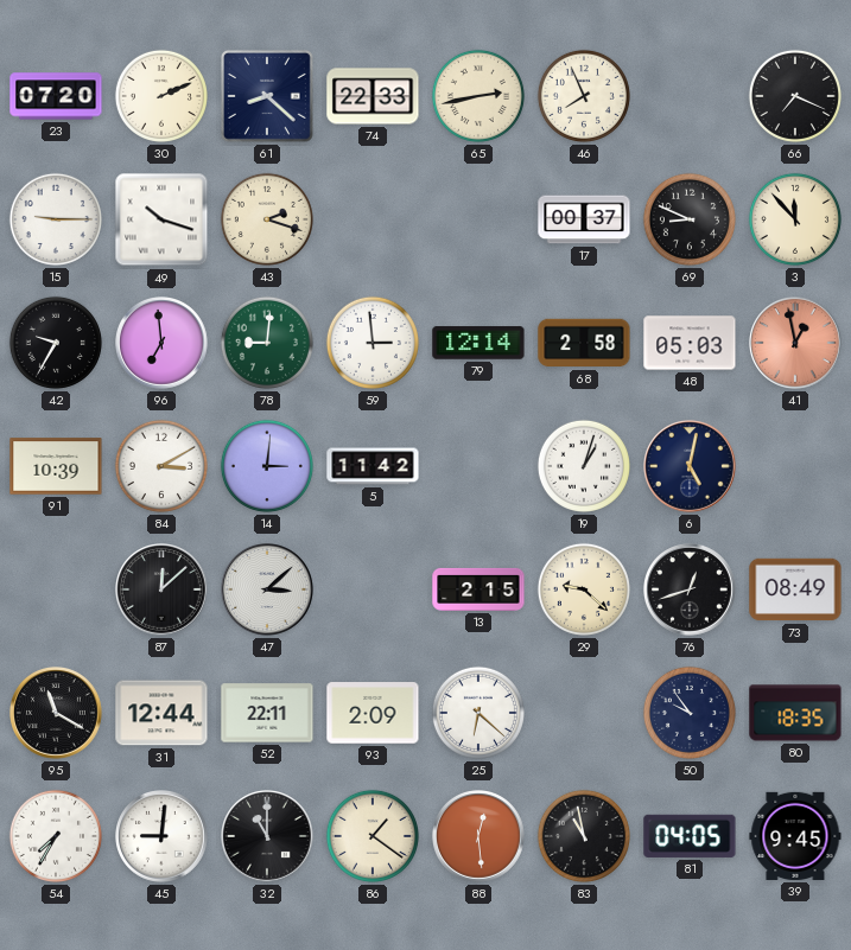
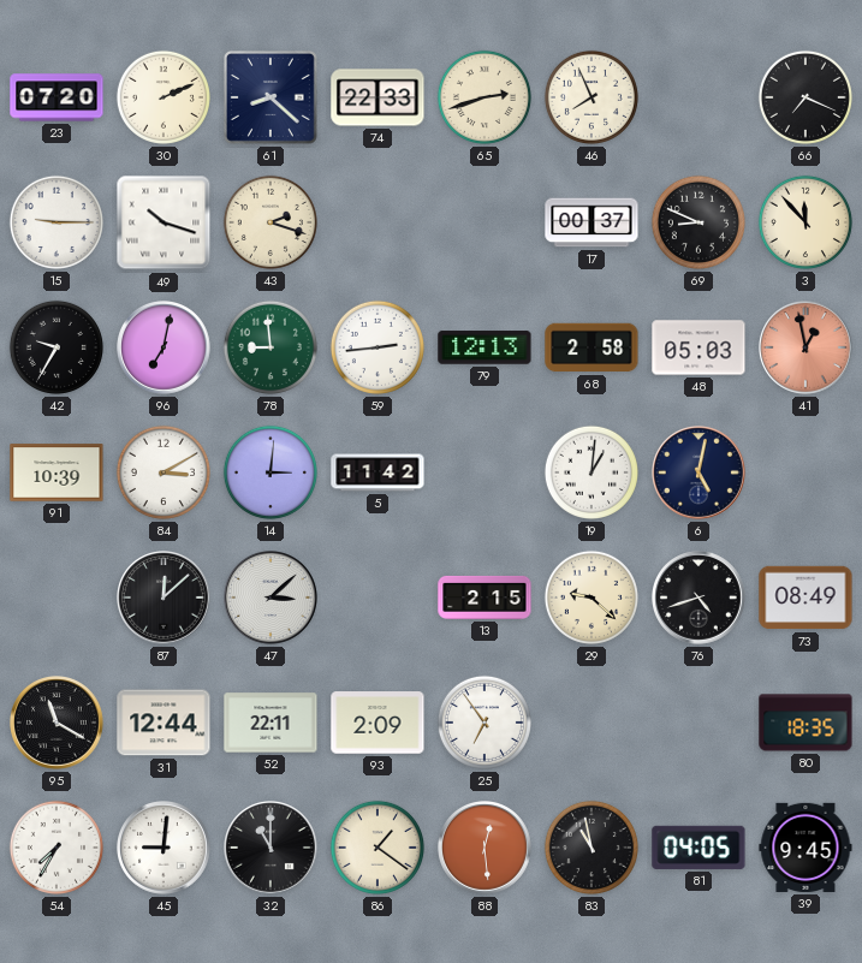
65: 2:43 -> 2:42 (484, 97)
96: 6:59 -> 7:02 (165, 349)
78: 9:01 -> 8:59 (271, 347)
59: 2:59 -> 2:44 (378, 347)
79: 12:14 -> 12:13 (484, 347)
19: 1:03 -> 1:01 (591, 472)
76: 12:42 -> 4:42 (700, 599)
25: 6:22 -> 6:54 (484, 723)
50: 9:54 -> none (690, 713)
